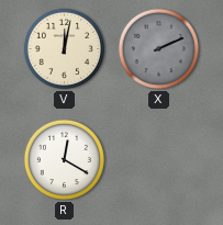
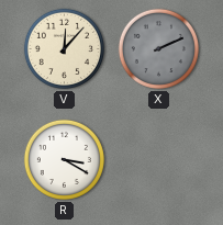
V: 12:02 -> 12:07 (64, 48)
R: 12:20 -> 3:20 (64, 159)
